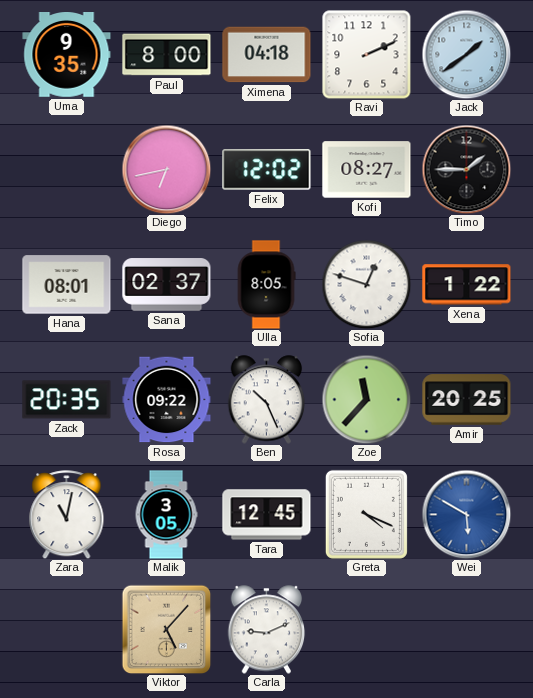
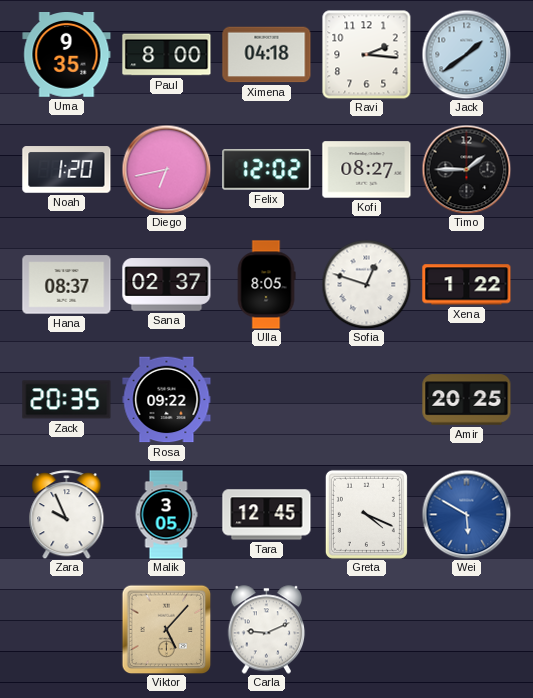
Ravi: 2:11 -> 2:16 (366, 54)
Noah: none -> 1:20 (67, 170)
Hana: 08:01 -> 08:37 (67, 285)
Ben: 10:26 -> none (267, 400)
Zoe: 11:37 -> none (366, 399)
Zara: 11:02 -> 9:56 (67, 515)
